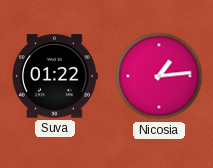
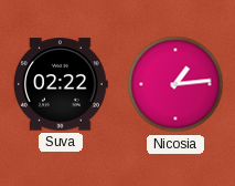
Suva: 01:22 -> 02:22 (61, 84)
